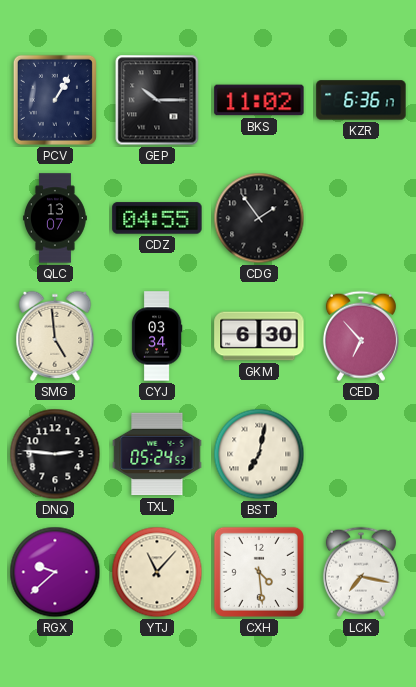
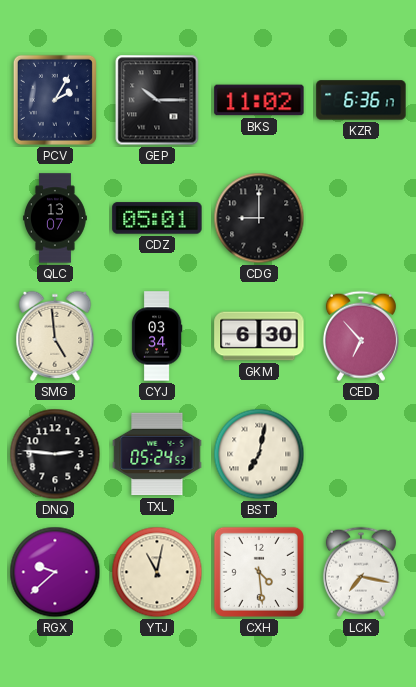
PCV: 1:05 -> 2:05 (55, 100)
CDZ: 04:55 -> 05:01 (157, 218)
CDG: 1:54 -> 9:00 (259, 218)
YTJ: 11:07 -> 11:02 (157, 572)
